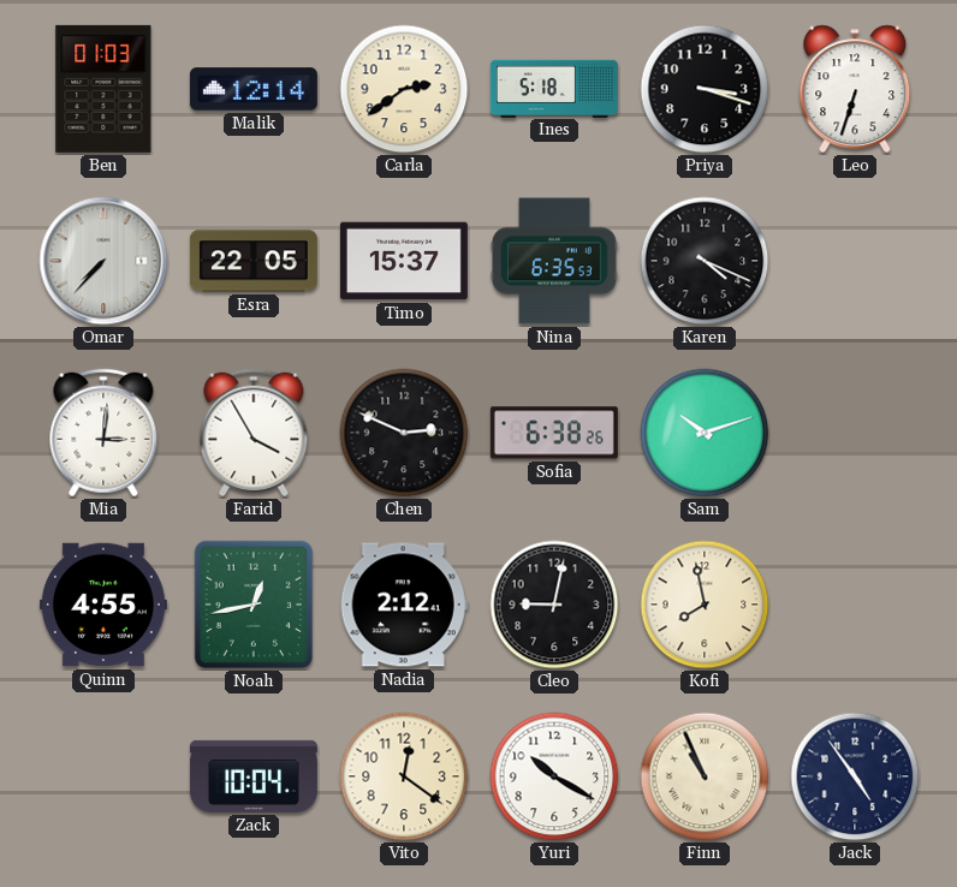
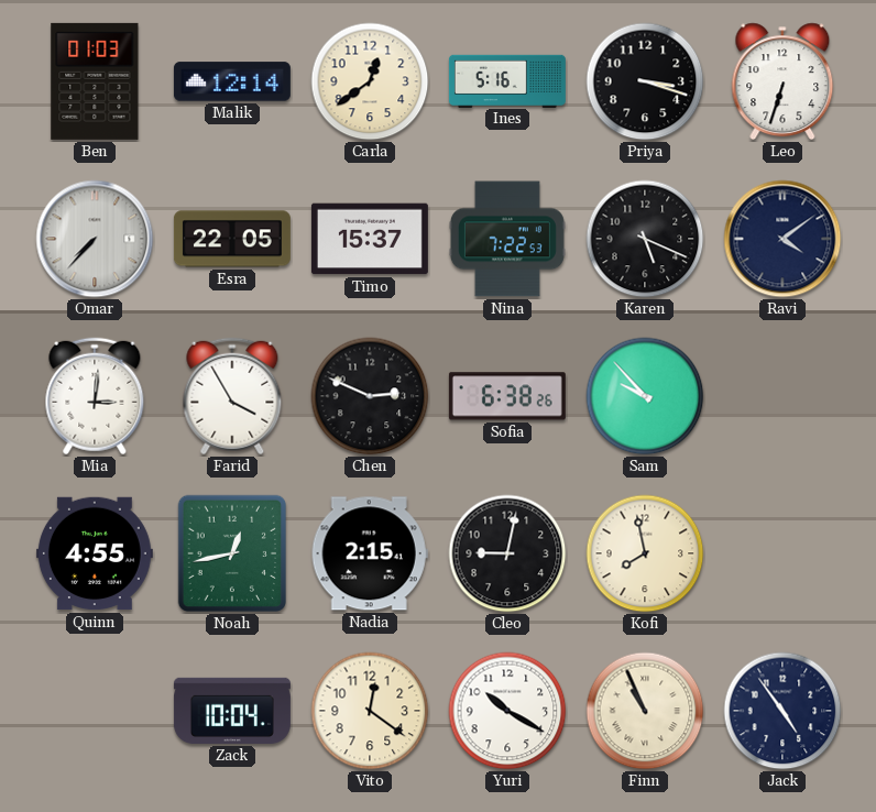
Carla: 2:39 -> 12:39 (370, 81)
Ines: 5:18 -> 5:16 (507, 80)
Nina: 6:35 -> 7:22 (507, 239)
Karen: 4:19 -> 5:19 (645, 239)
Ravi: none -> 4:09 (782, 239)
Sam: 10:12 -> 9:53 (645, 396)
Nadia: 2:12 -> 2:15 (370, 553)
